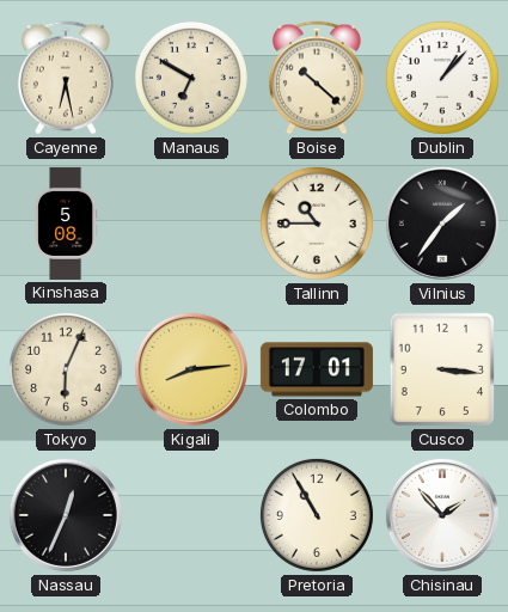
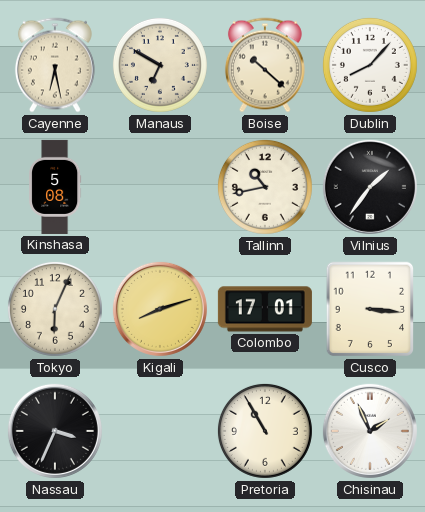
Dublin: 1:07 -> 8:07 (370, 65)
Tallinn: 10:45 -> 10:43 (265, 187)
Kigali: 8:14 -> 8:12 (160, 309)
Nassau: 12:34 -> 3:34 (55, 431)
Chisinau: 1:53 -> 1:56 (370, 431)
